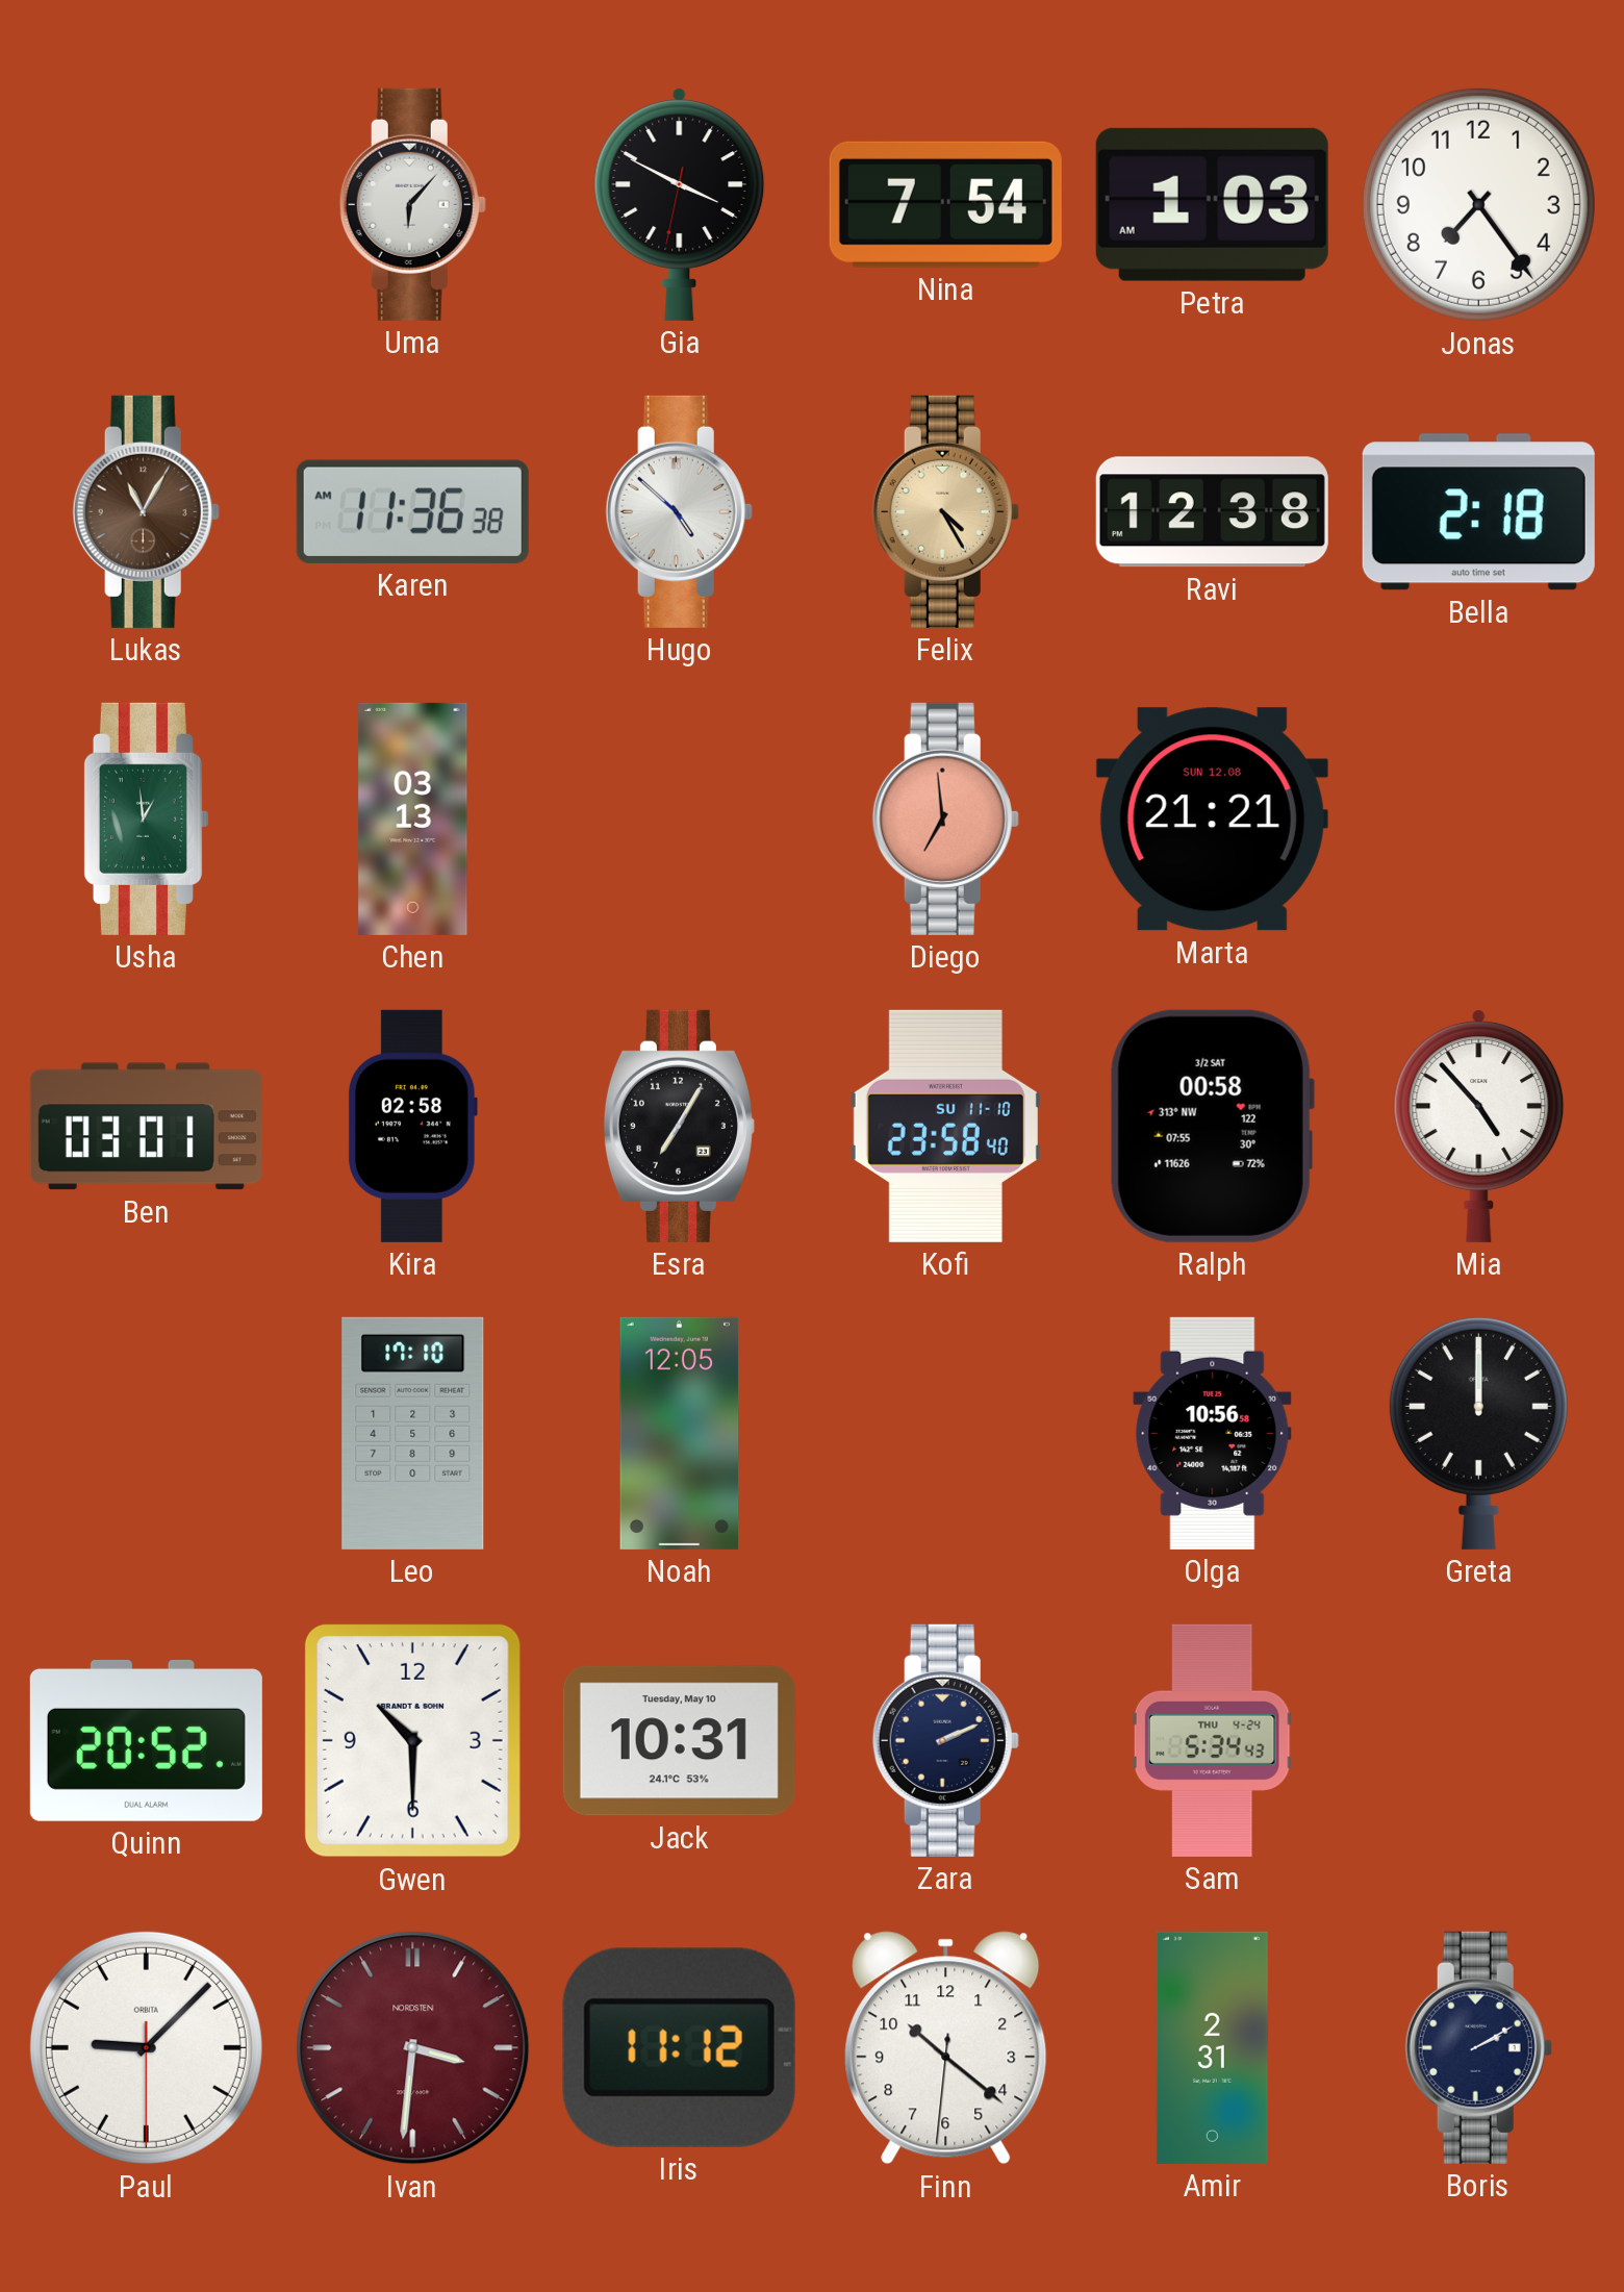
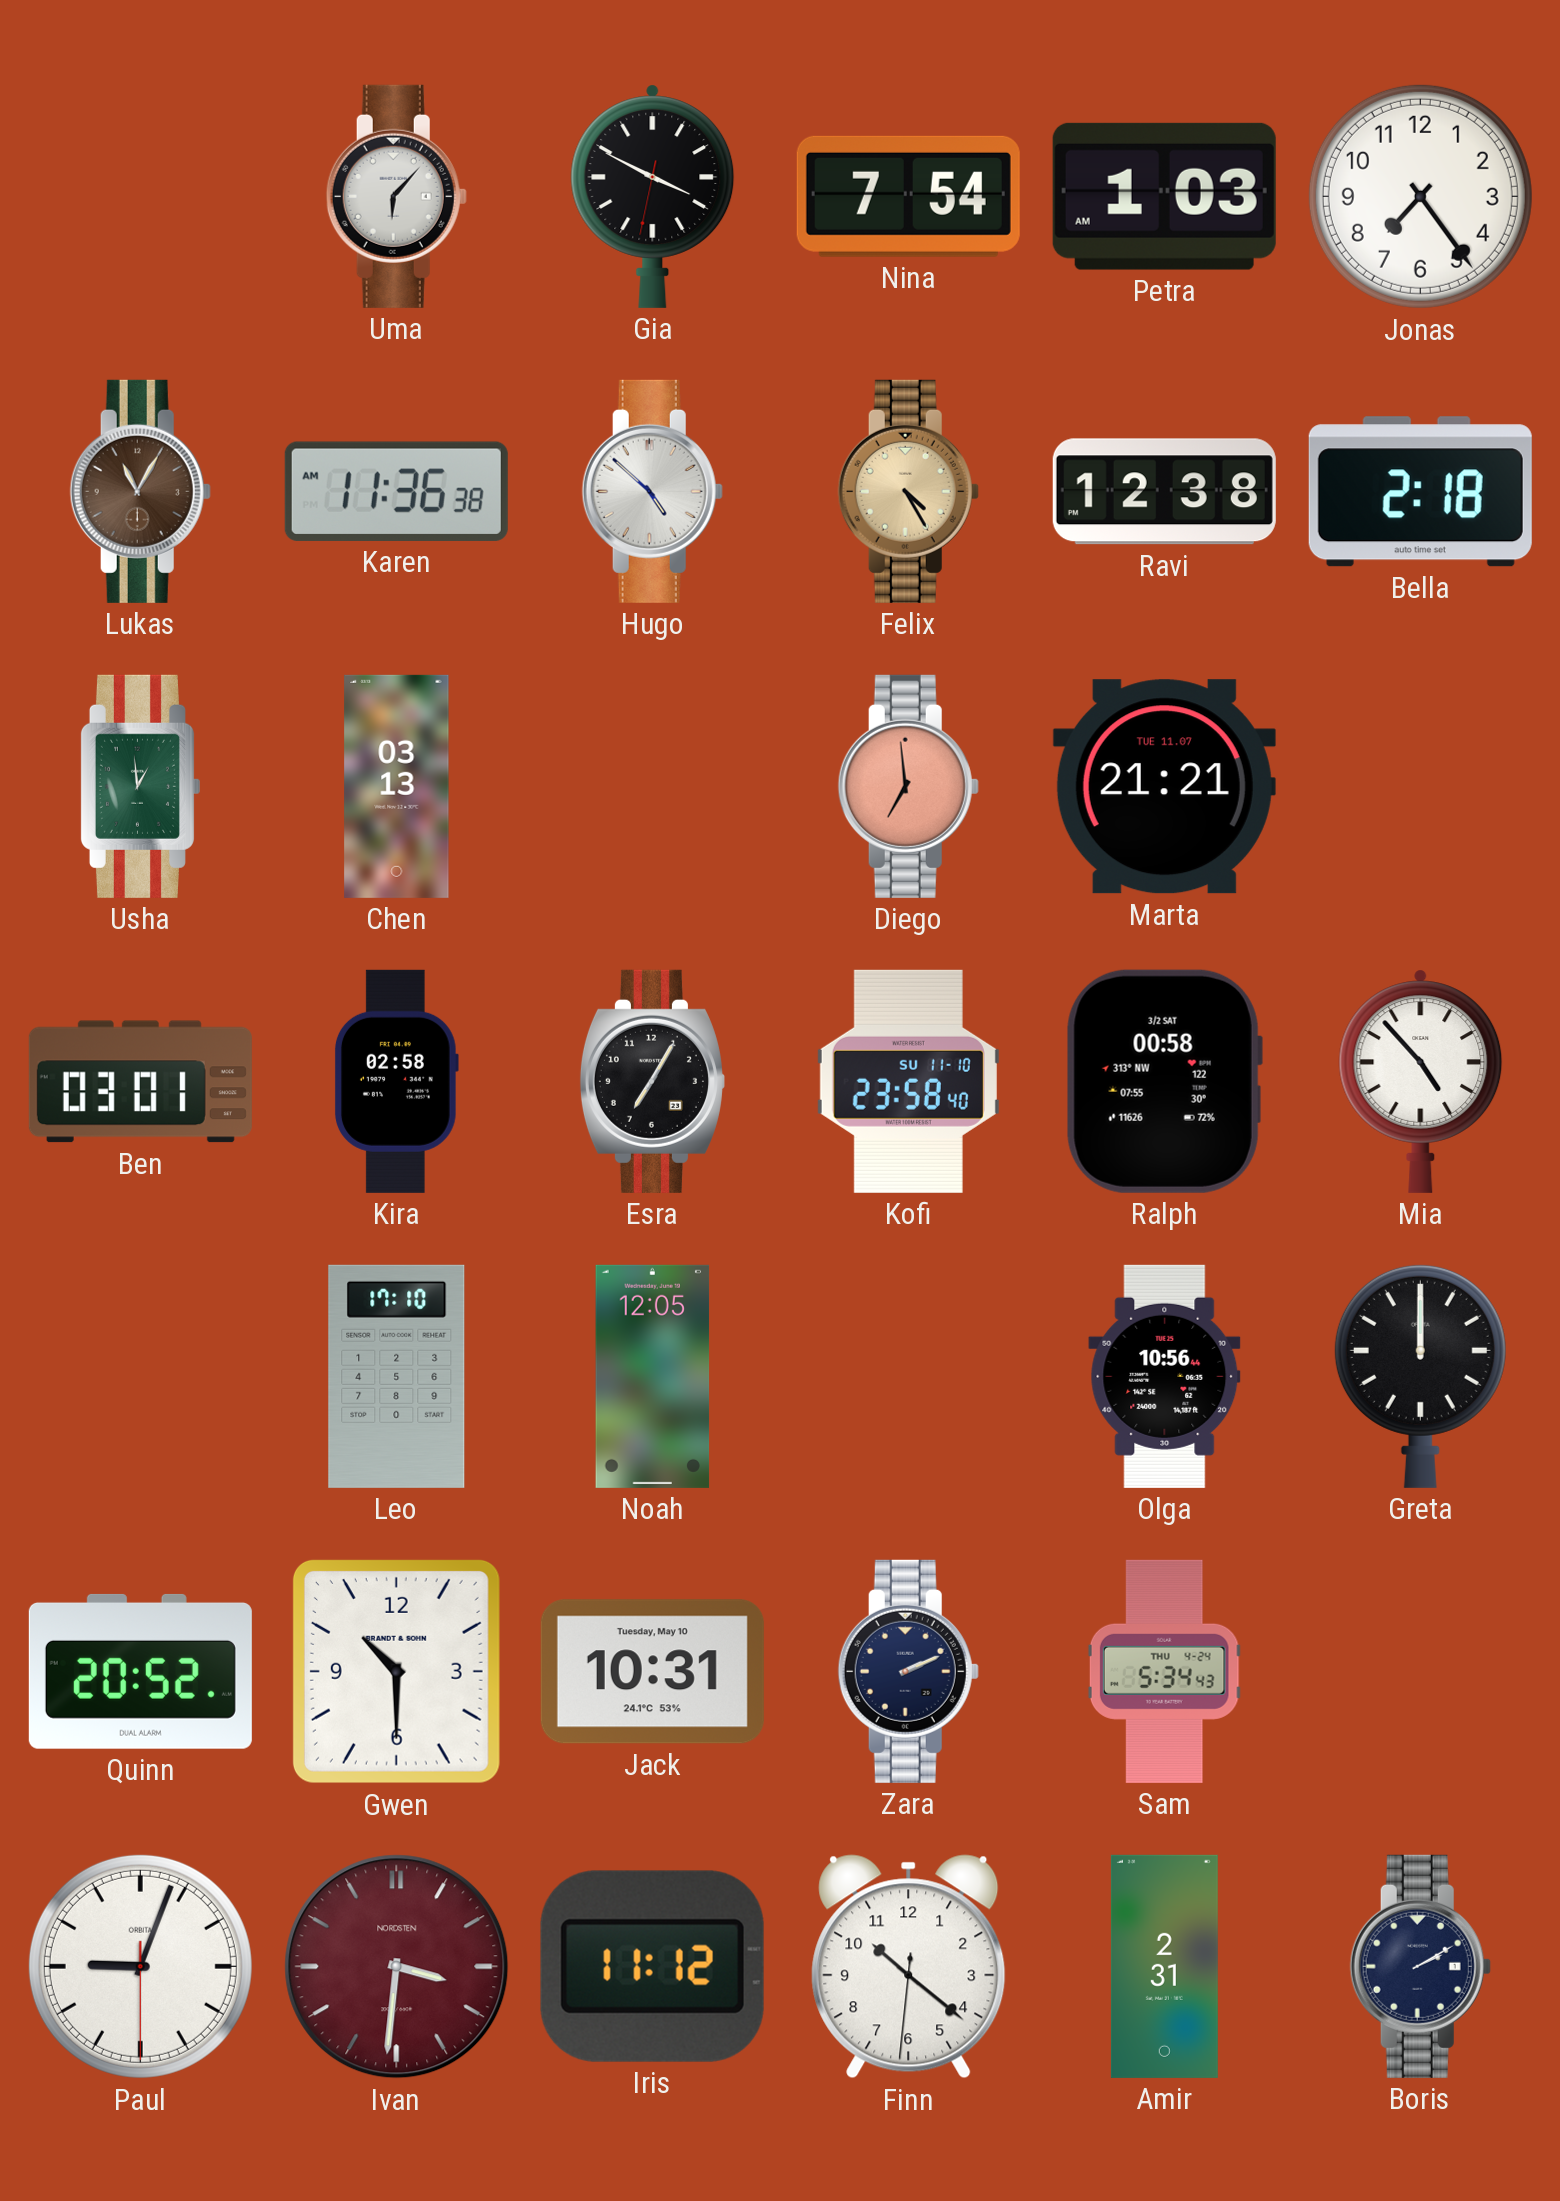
Marta date: SUN 12.08 -> TUE 11.07 (1164, 787)
Olga: 10:56:58 -> 10:56:44 (1165, 1376)
Paul: 9:07 -> 9:03 (140, 1966)
